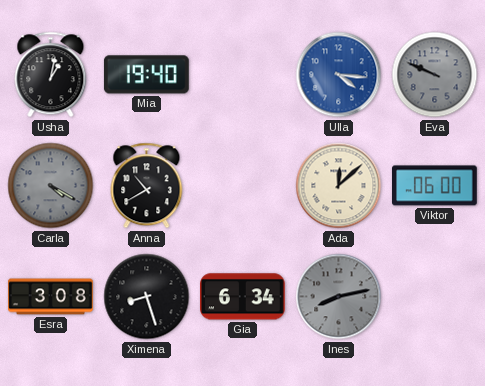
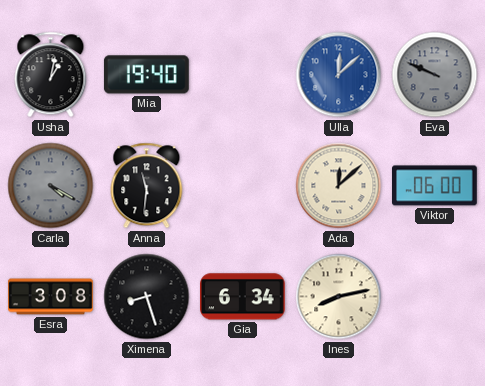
Ulla: 4:16 -> 12:08 (339, 75)
Anna: 10:40 -> 11:31 (147, 186)
Ines dial: grey -> cream (339, 297)
